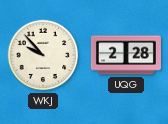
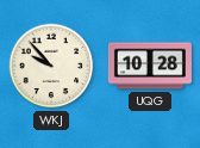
UQG: 2:28 -> 10:28 (150, 66)
